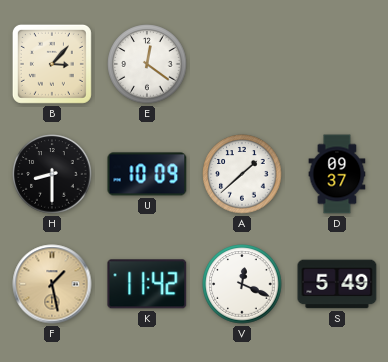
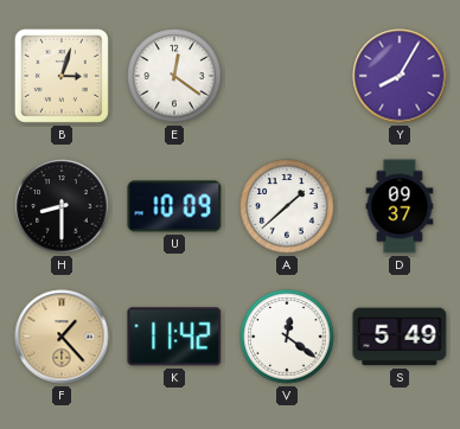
B: 3:07 -> 3:03 (62, 76)
Y: none -> 8:05 (400, 76)
F: 1:28 -> 1:23 (62, 337)
V: 12:19 -> 12:21 (287, 337)
